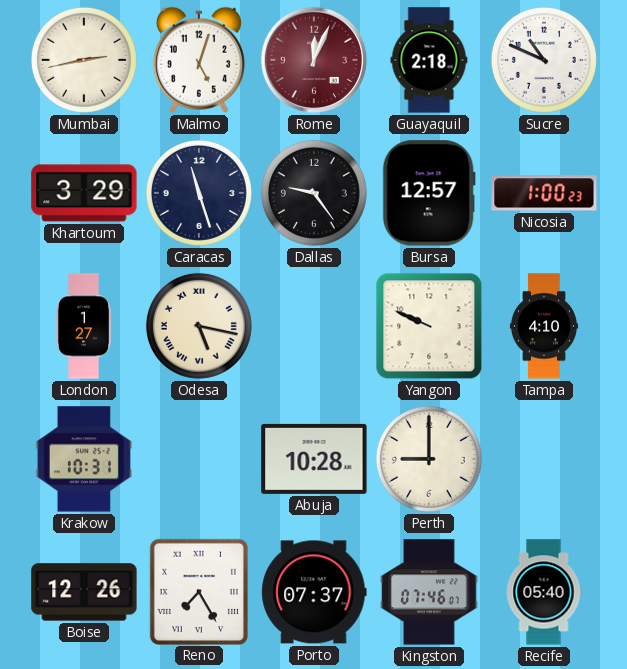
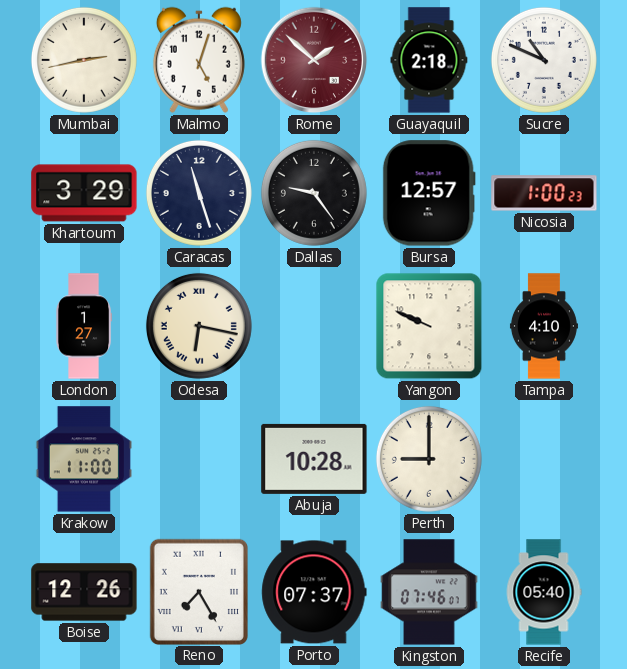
Rome: 12:04 -> 1:52 (314, 60)
Odesa: 5:17 -> 6:17 (199, 326)
Krakow: 10:31 -> 11:00 (84, 459)
